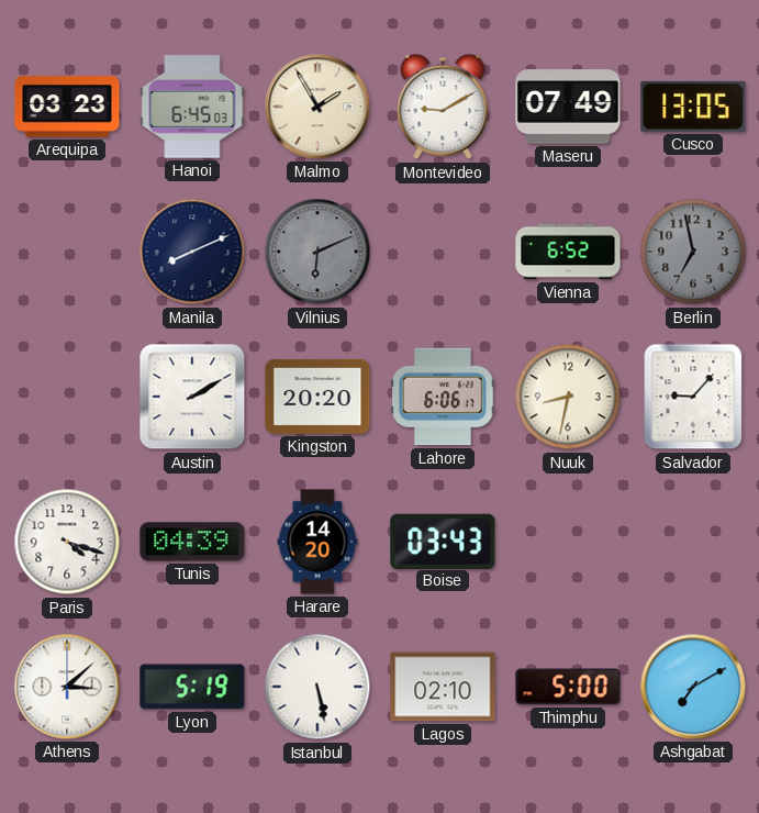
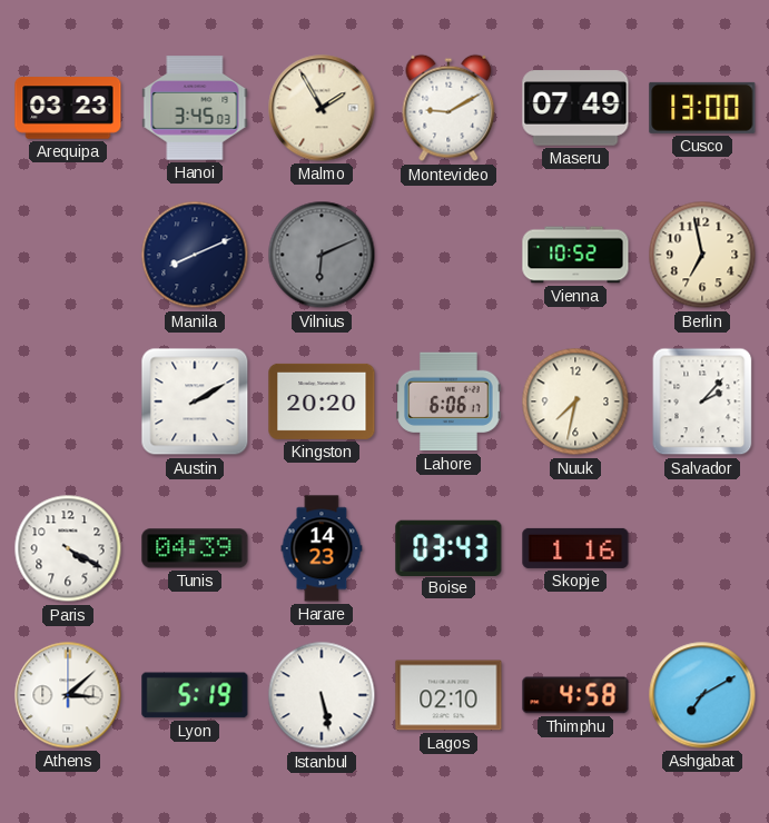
Hanoi: 6:45 -> 3:45 (195, 108)
Cusco: 13:05 -> 13:00 (702, 108)
Vienna: 6:52 -> 10:52 (575, 255)
Berlin dial: grey -> cream (702, 255)
Nuuk: 8:32 -> 7:32 (575, 401)
Salvador: 9:07 -> 2:07 (702, 401)
Paris: 4:18 -> 4:20 (68, 548)
Harare: 14:20 -> 14:23 (322, 548)
Skopje: none -> 1:16 (575, 548)
Thimphu: 5:00 -> 4:58 (575, 695)
